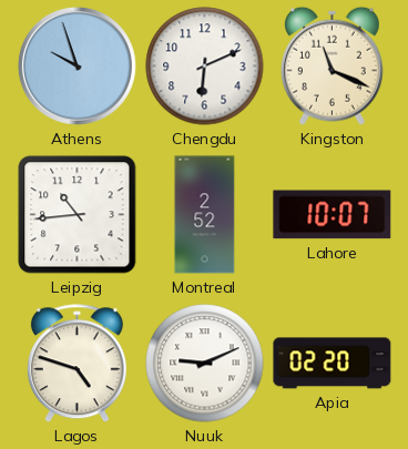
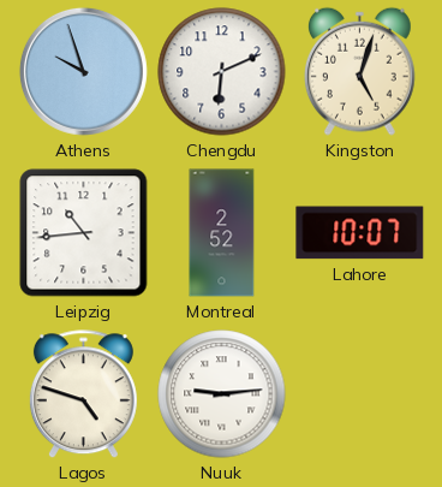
Kingston: 11:19 -> 5:03 (359, 71)
Nuuk: 9:11 -> 9:14 (222, 394)
Apia: 02:20 -> none (333, 364)
